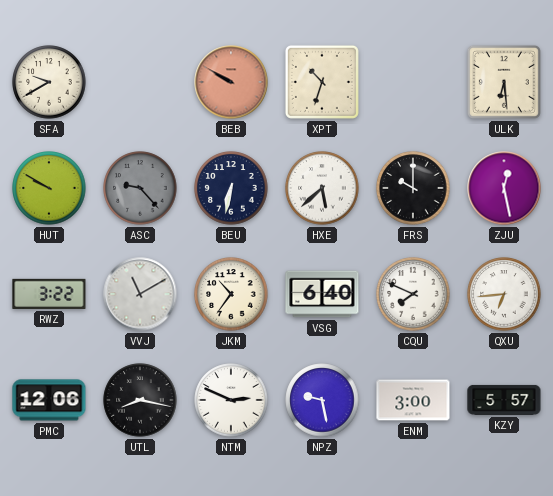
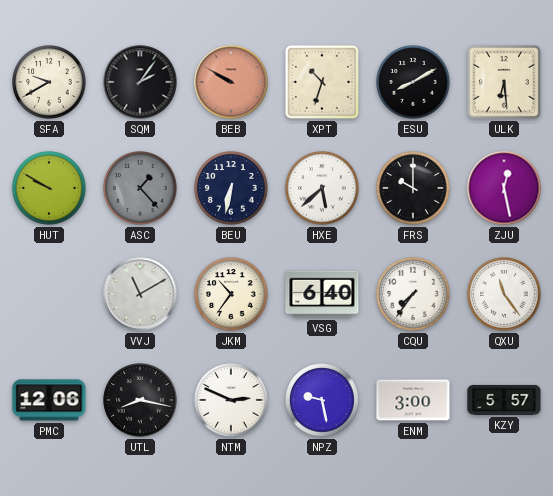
SQM: none -> 2:06 (140, 82)
ESU: none -> 8:10 (413, 82)
ASC: 9:23 -> 1:23 (140, 188)
RWZ: 3:22 -> none (49, 294)
CQU: 7:49 -> 7:36 (413, 294)
QXU: 6:44 -> 11:24 (504, 294)
